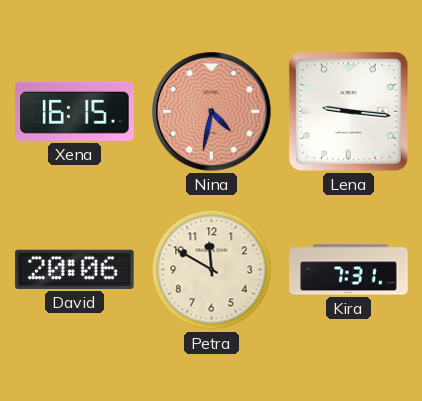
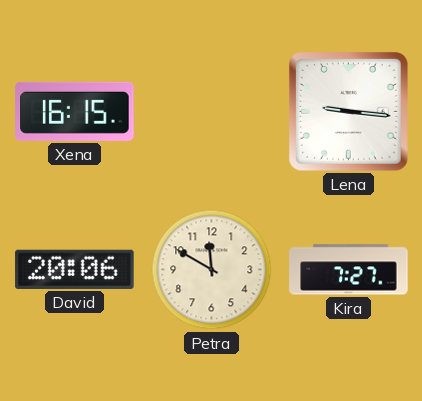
Nina: 4:32 -> none (212, 112)
Kira: 7:31 -> 7:27 (349, 270)
